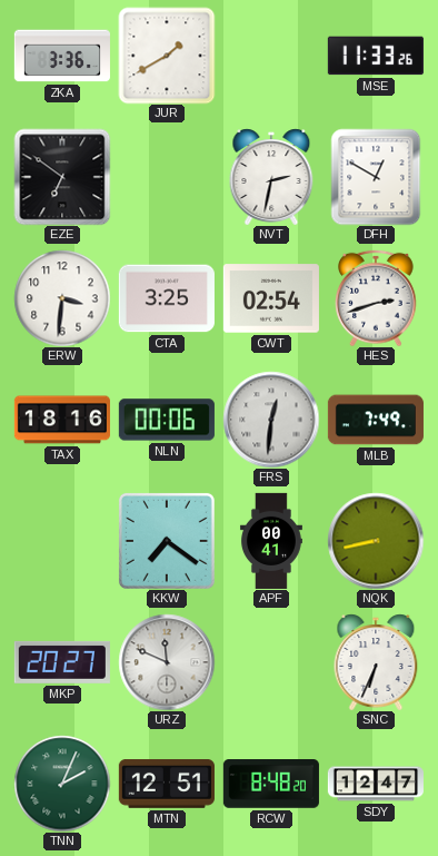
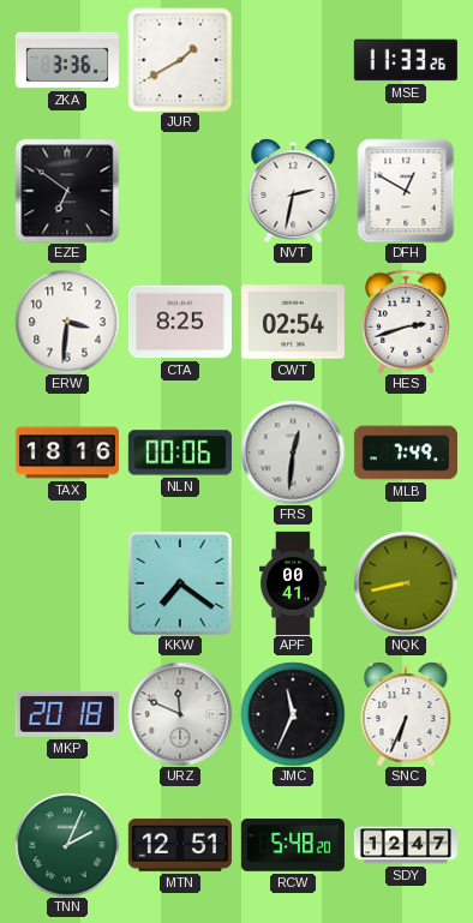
CTA: 3:25 -> 8:25 (180, 322)
MKP: 20:27 -> 20:18 (67, 714)
JMC: none -> 11:34 (293, 714)
RCW: 8:48 -> 5:48 (293, 846)
